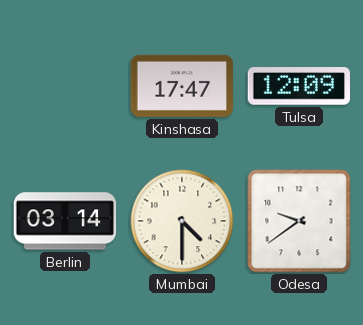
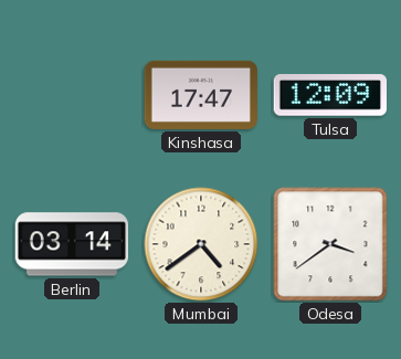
Mumbai: 4:30 -> 4:39 (201, 244)
Odesa: 9:39 -> 3:39 (330, 244)
